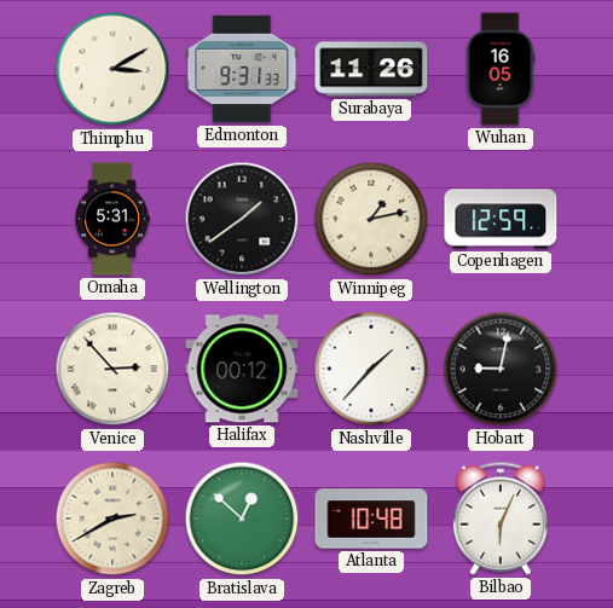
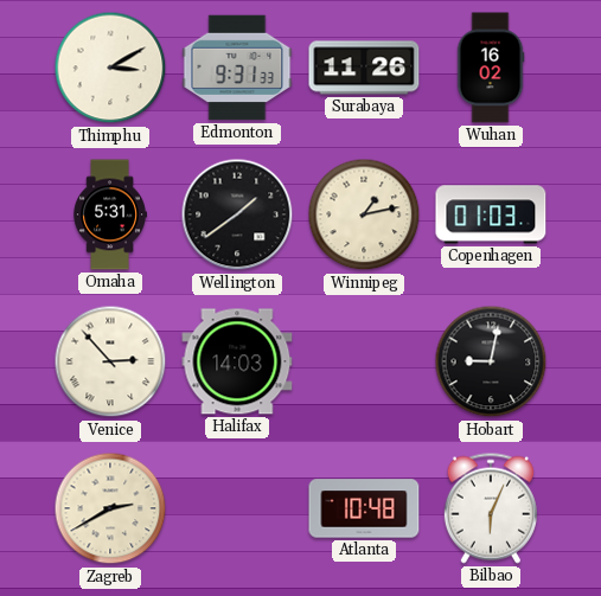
Wuhan: 16:05 -> 16:02 (491, 68)
Copenhagen: 12:59 -> 01:03 (491, 214)
Halifax: 00:12 -> 14:03 (237, 361)
Nashville: 1:37 -> none (371, 369)
Bratislava: 12:52 -> none (242, 519)
